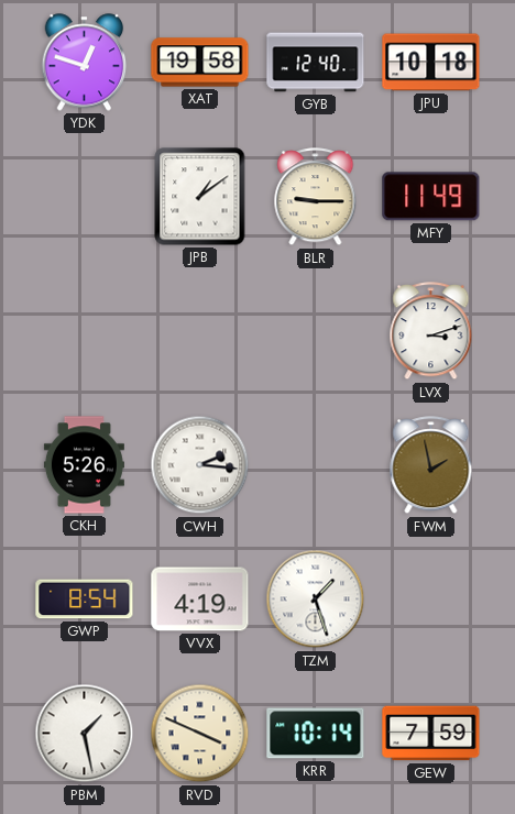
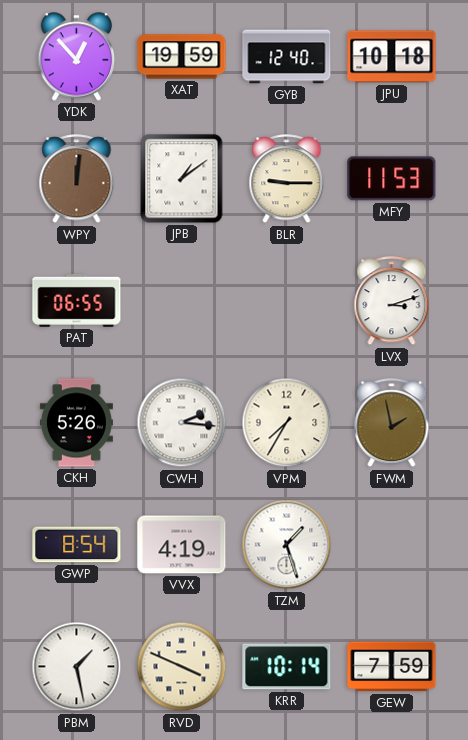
YDK: 12:48 -> 12:53 (77, 57)
XAT: 19:58 -> 19:59 (182, 57)
WPY: none -> 12:01 (77, 179)
MFY: 11:49 -> 11:53 (392, 179)
PAT: none -> 06:55 (77, 300)
VPM: none -> 7:35 (287, 423)
